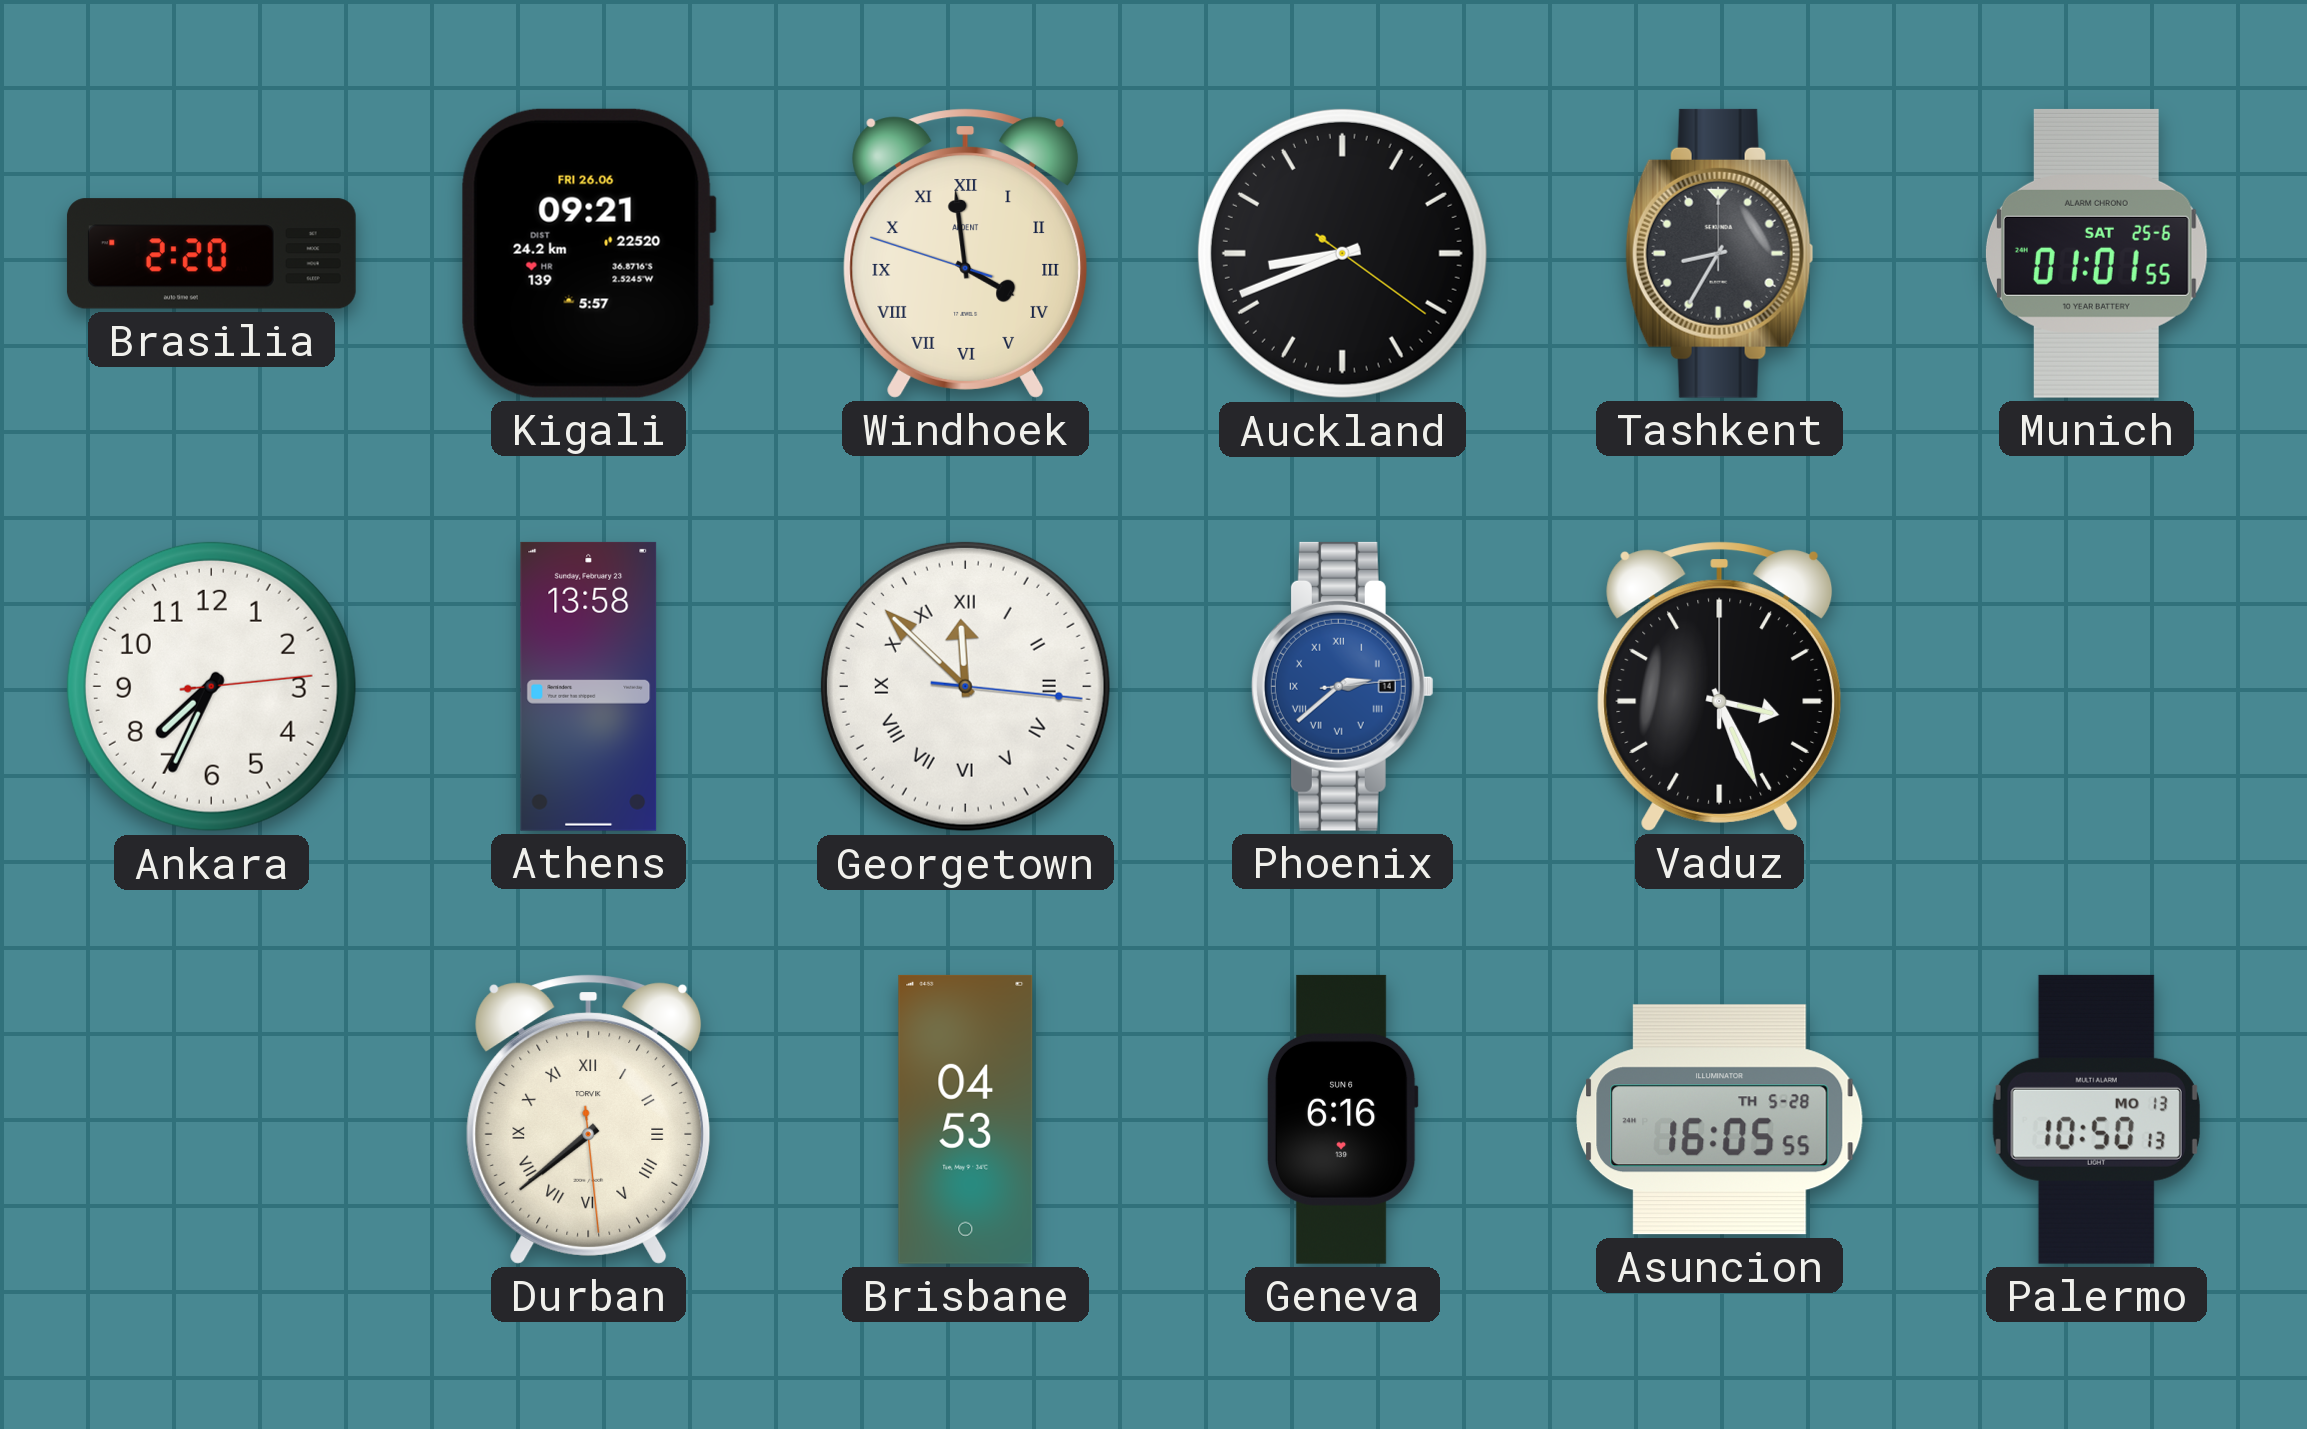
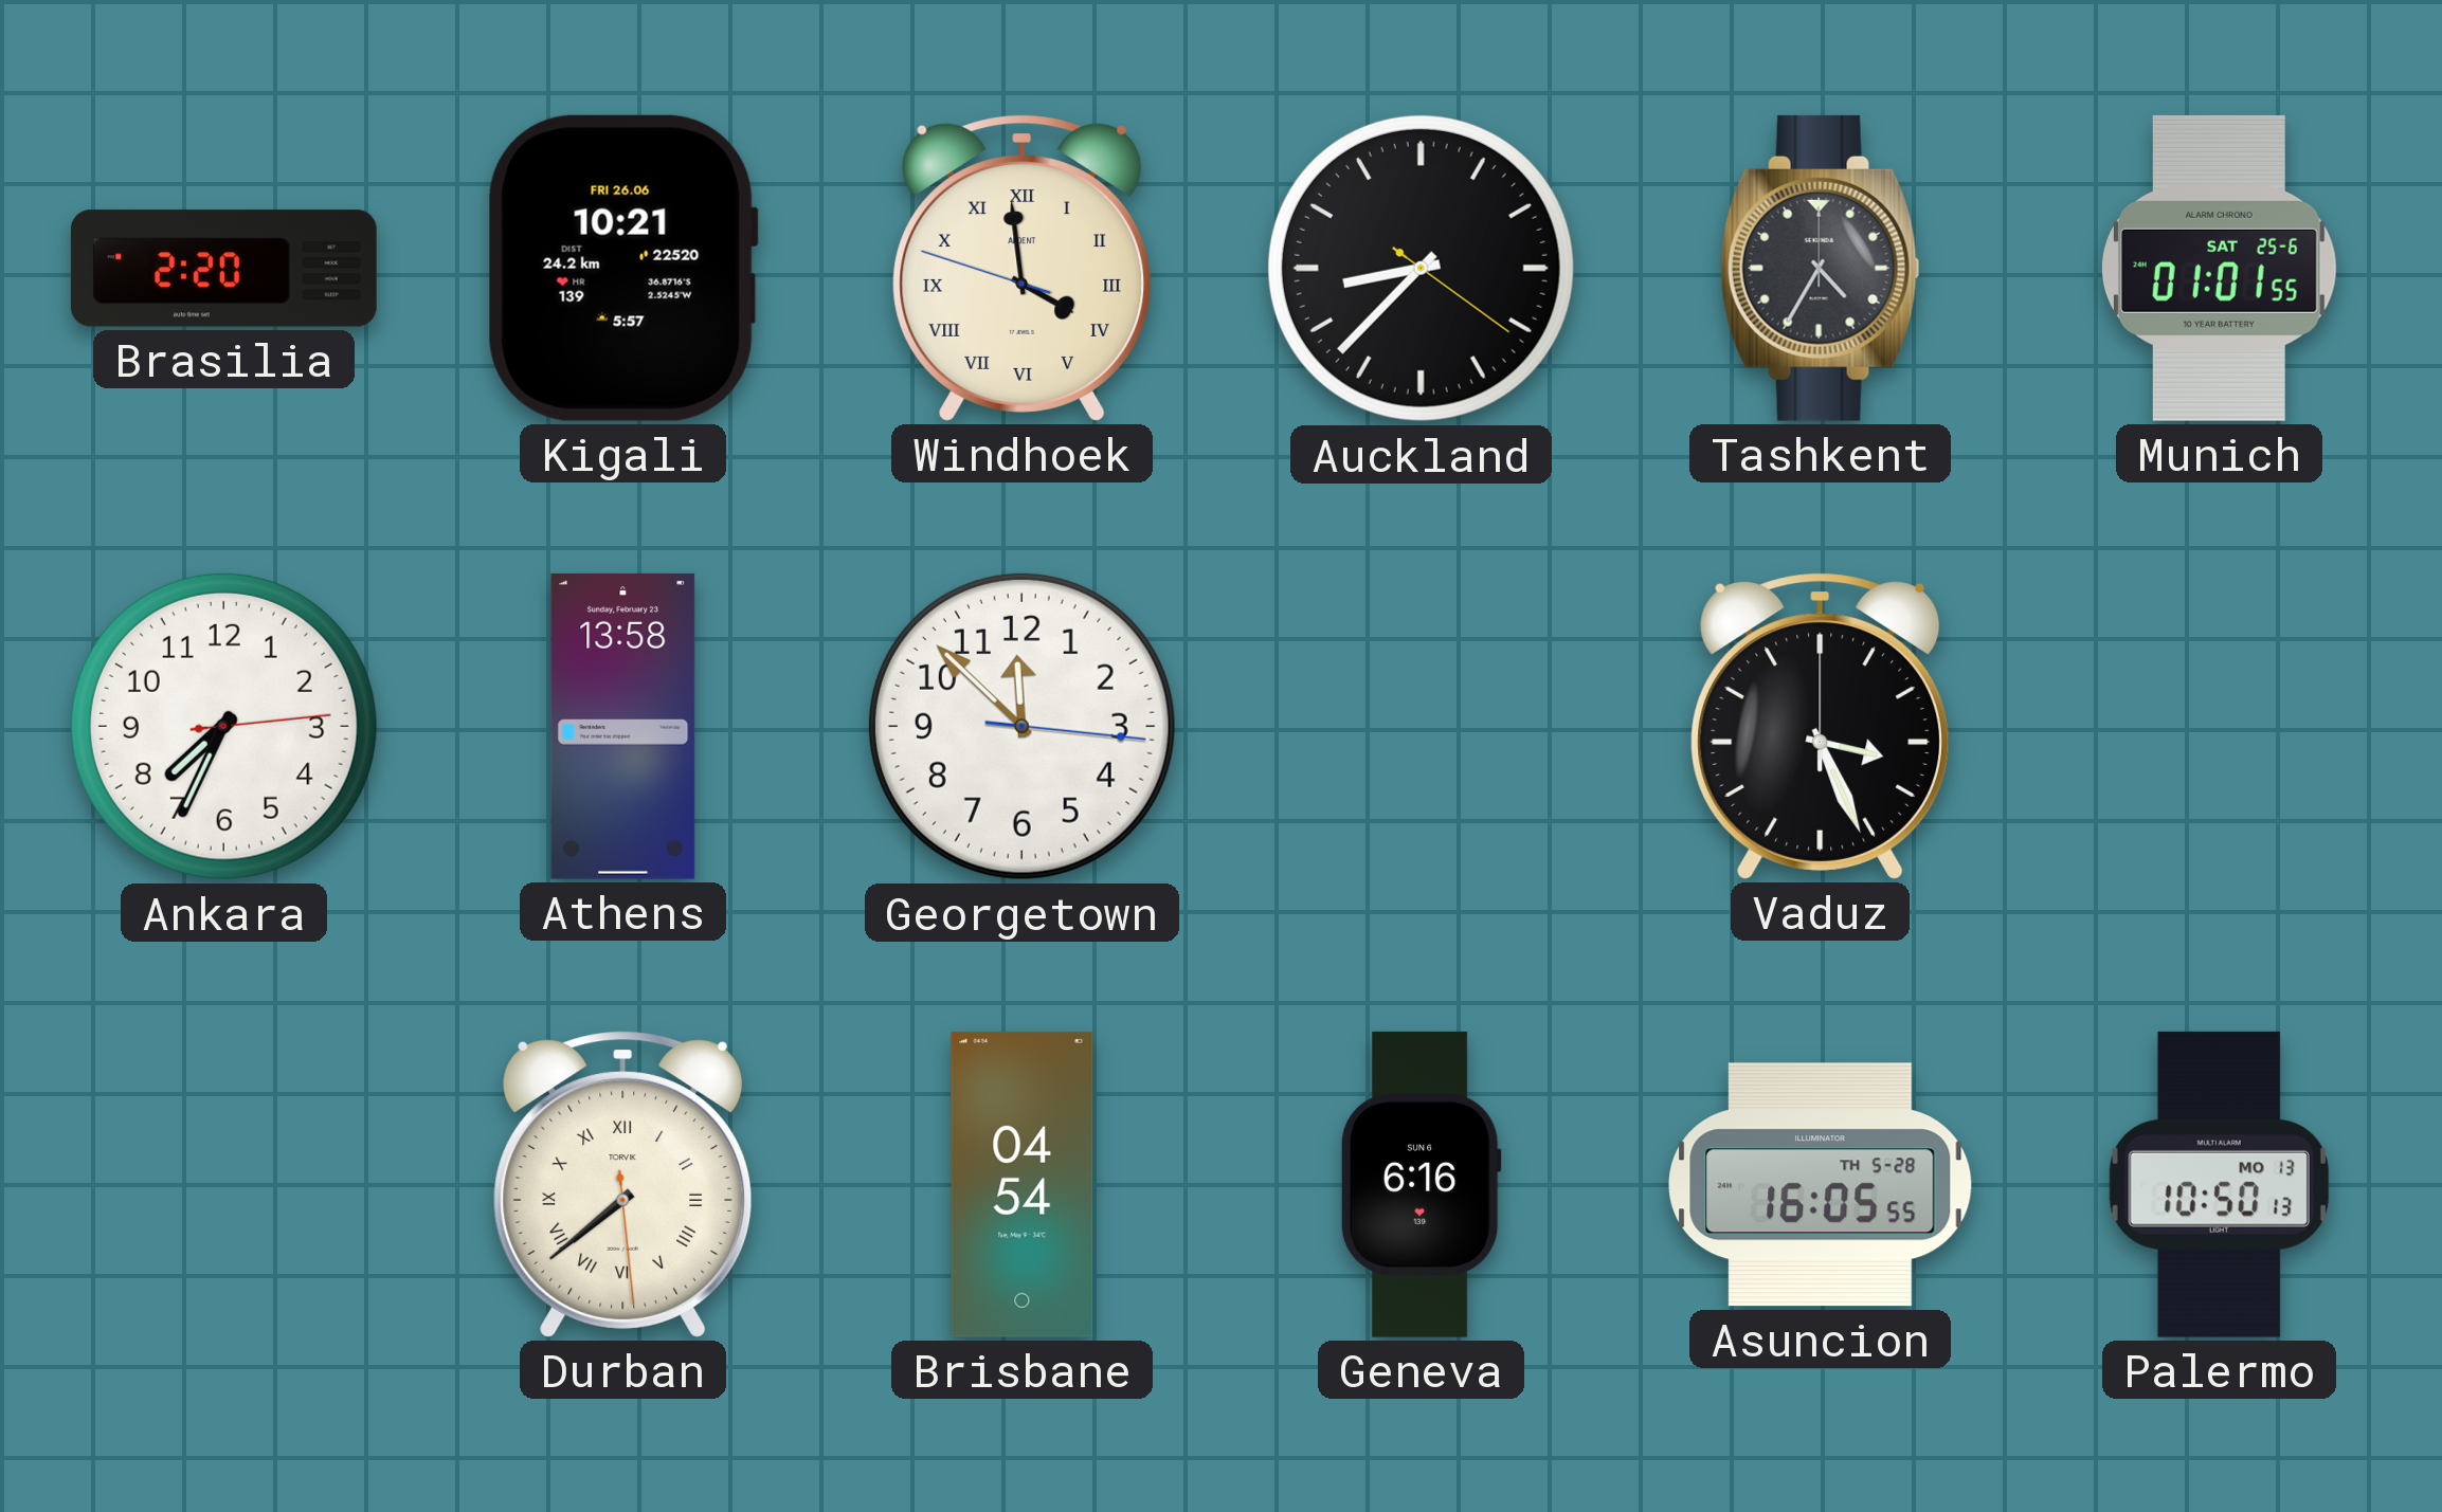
Kigali: 09:21 -> 10:21 (622, 268)
Auckland: 8:41 -> 8:37 (1421, 268)
Tashkent: 8:35 -> 4:35 (1820, 268)
Georgetown numerals: Roman -> Arabic (1021, 726)
Phoenix: 2:38 -> none (1342, 686)
Brisbane: 04:53 -> 04:54 (1023, 1184)
